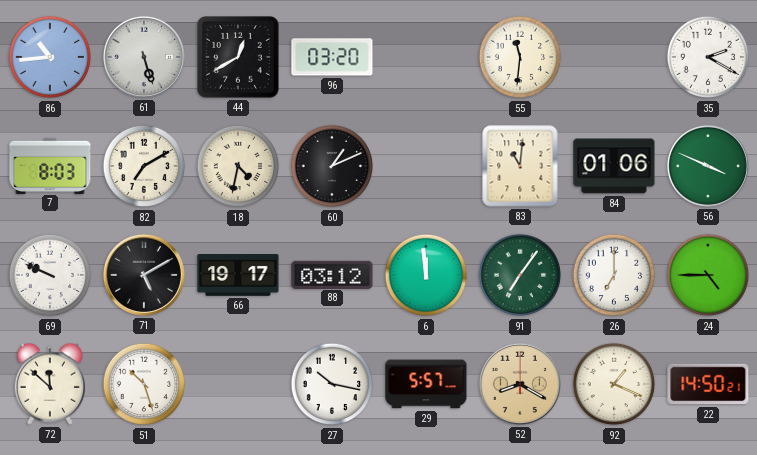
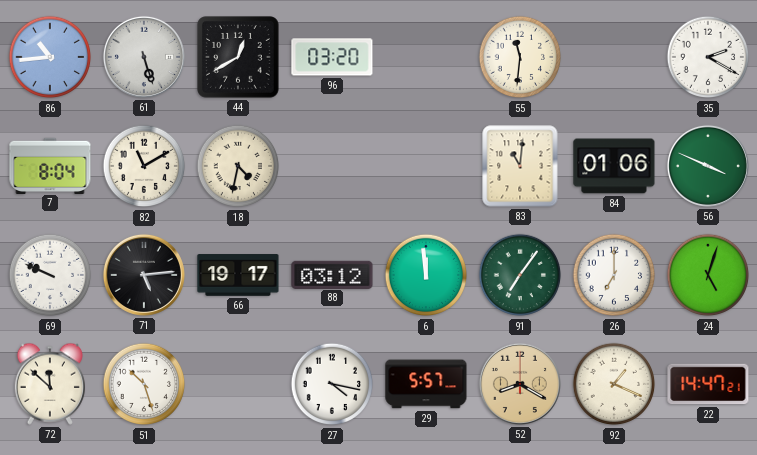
7: 8:03 -> 8:04 (50, 165)
82: 7:10 -> 11:10 (144, 166)
60: 1:11 -> none (332, 166)
71: 5:10 -> 5:14 (144, 275)
24: 4:45 -> 5:03 (708, 275)
27: 10:17 -> 4:17 (332, 384)
22: 14:50 -> 14:47 (708, 384)
